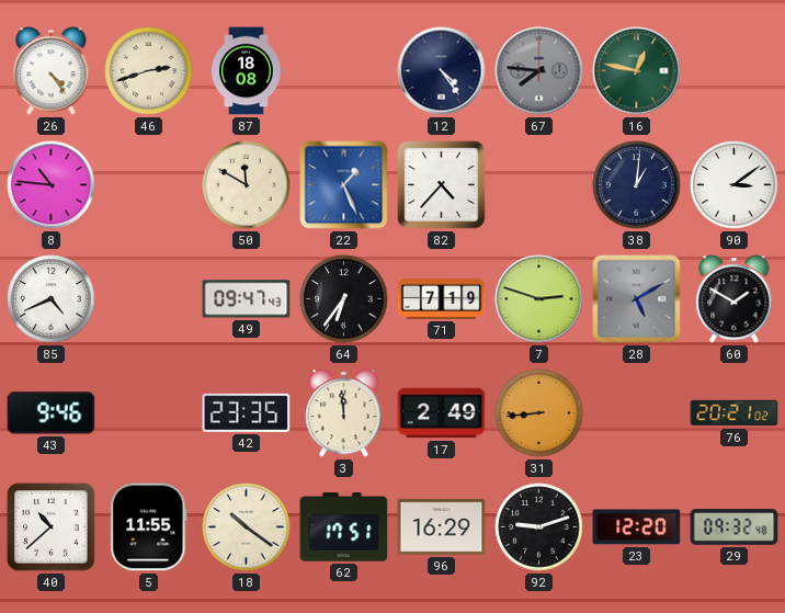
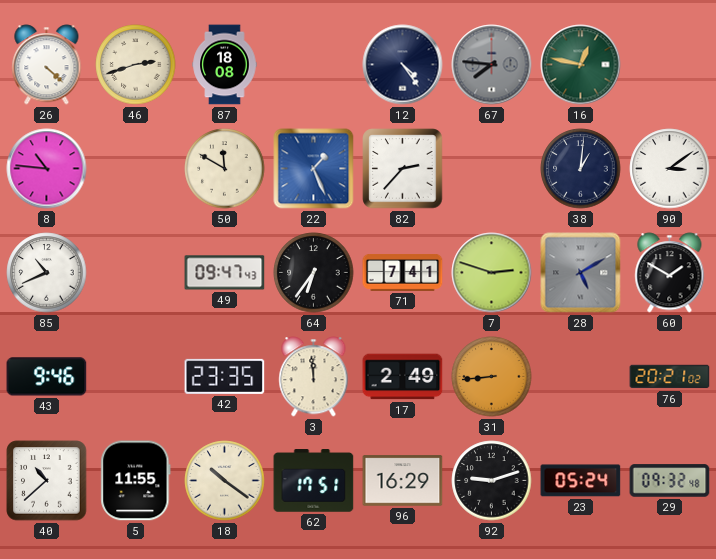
26: 4:24 -> 4:22 (47, 65)
82: 4:37 -> 2:37 (403, 169)
85: 4:41 -> 10:41 (47, 273)
71: 7:19 -> 7:41 (403, 273)
23: 12:20 -> 05:24 (581, 481)
